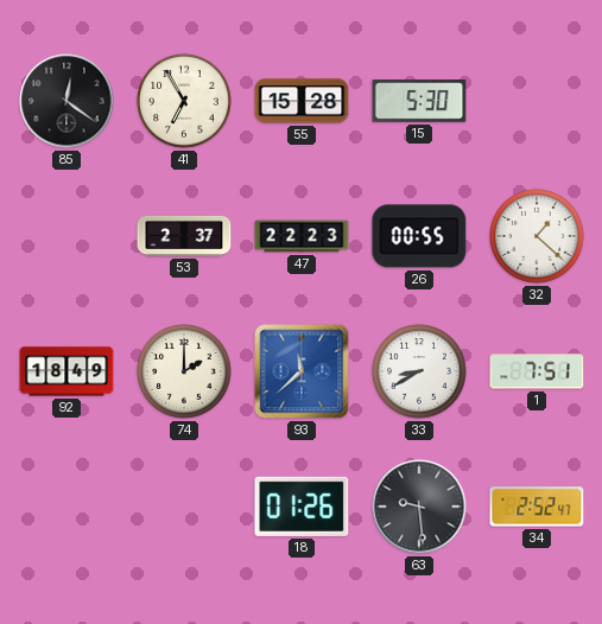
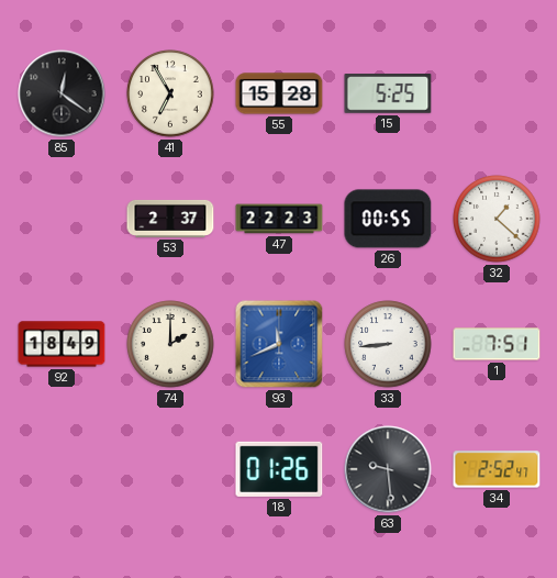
15: 5:30 -> 5:25 (388, 93)
93: 11:38 -> 11:41 (279, 344)
33: 8:40 -> 8:44 (388, 344)
